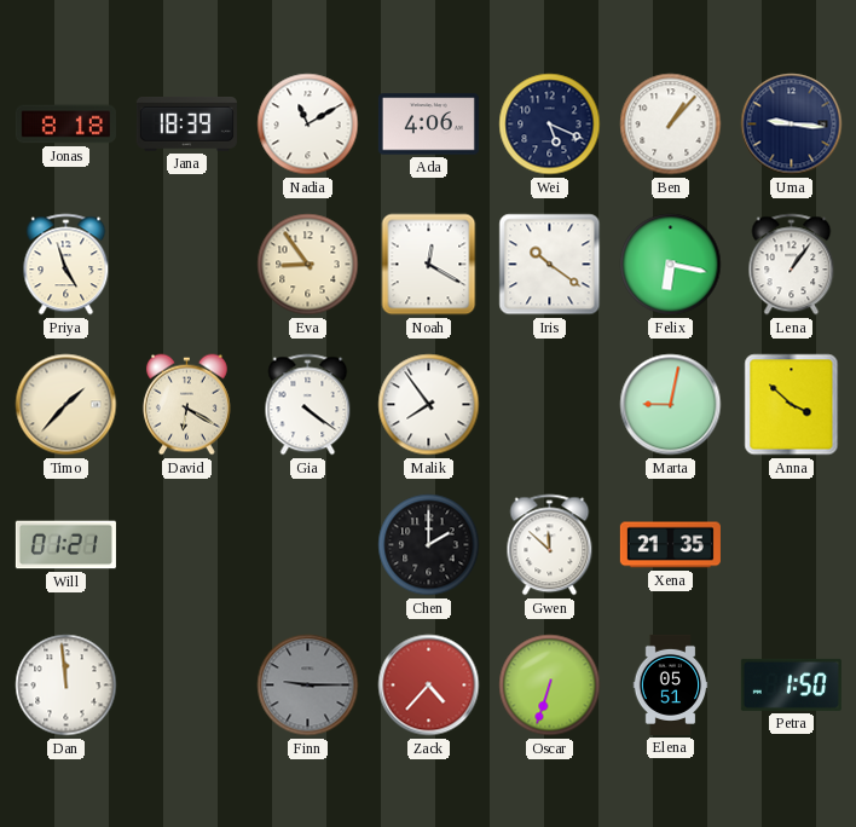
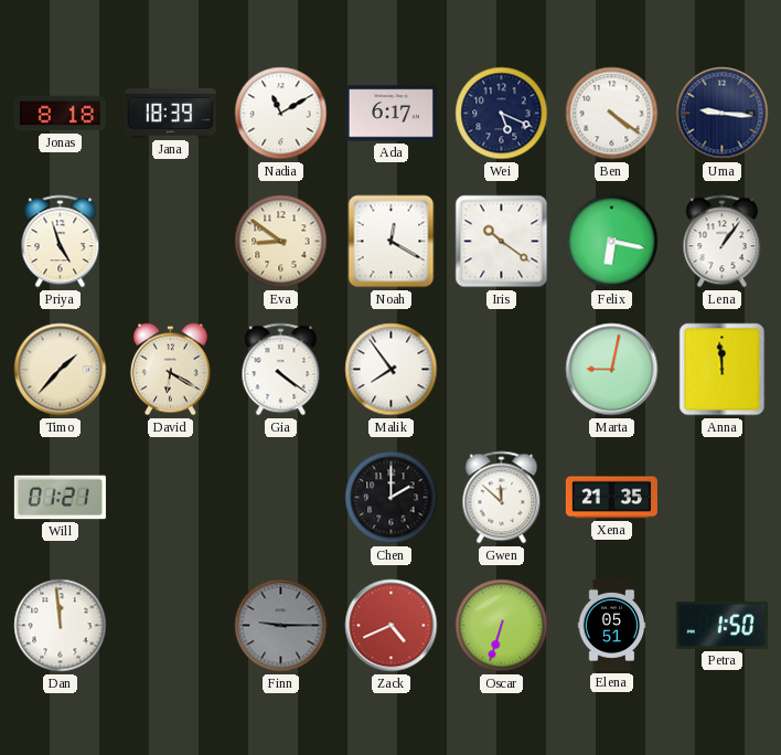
Ada: 4:06 -> 6:17 (390, 114)
Ben: 1:07 -> 4:21 (612, 114)
Eva: 8:54 -> 8:51 (281, 242)
Anna: 3:52 -> 11:59 (723, 370)
Zack: 4:37 -> 4:41 (392, 626)
